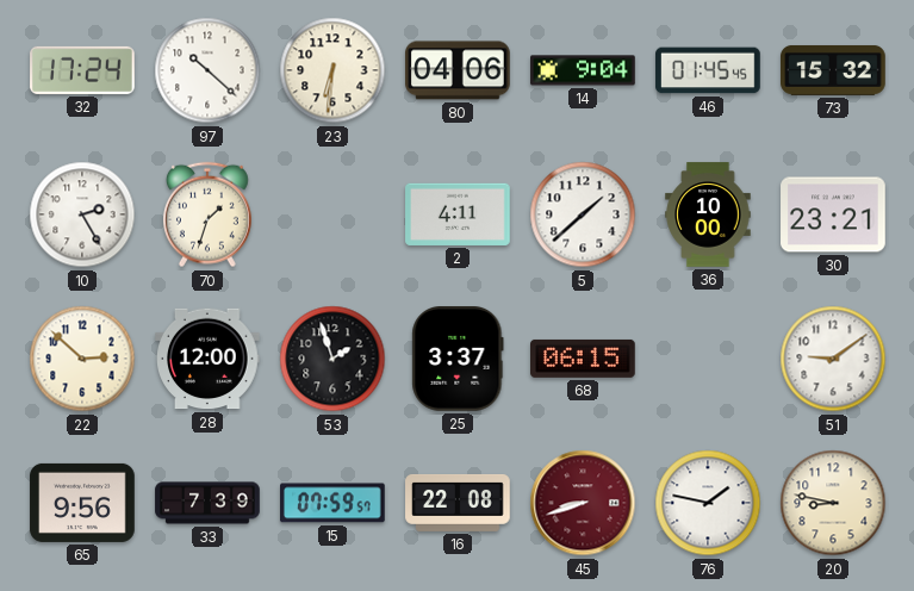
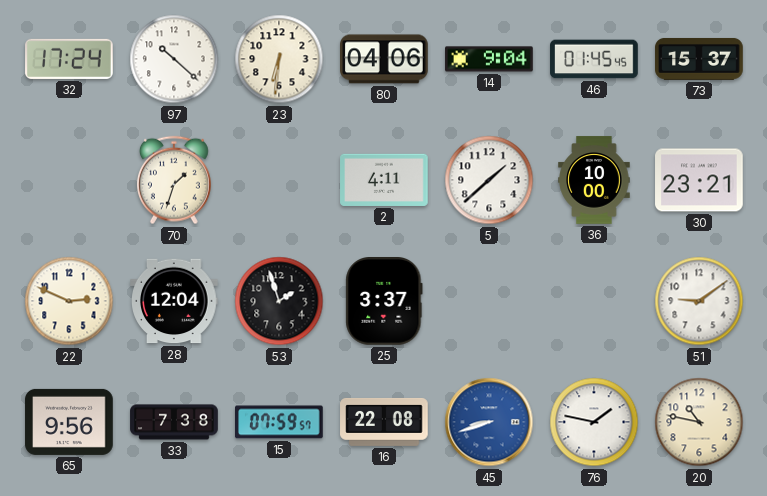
73: 15:32 -> 15:37 (699, 59)
10: 2:25 -> none (82, 214)
22: 2:52 -> 2:49 (69, 301)
28: 12:00 -> 12:04 (174, 301)
68: 06:15 -> none (583, 359)
33: 7:39 -> 7:38 (174, 422)
45 dial: burgundy -> blue (489, 422)
20: 8:47 -> 10:47 (699, 422)
